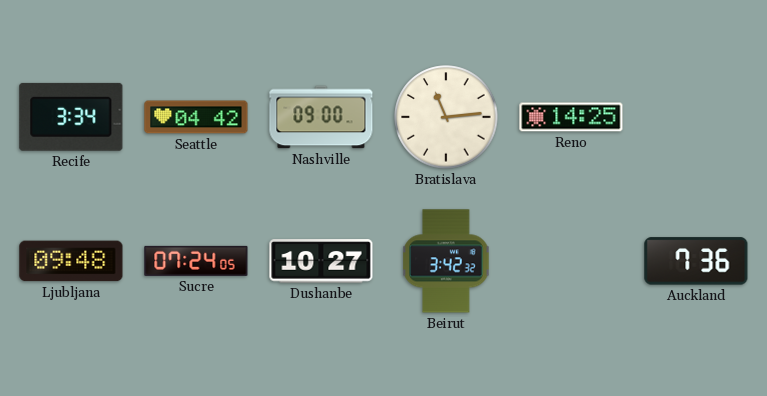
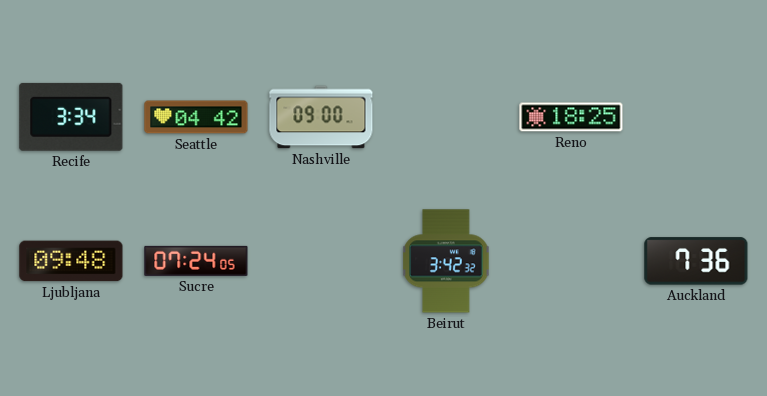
Bratislava: 11:14 -> none (446, 117)
Reno: 14:25 -> 18:25 (571, 117)
Dushanbe: 10:27 -> none (321, 261)
